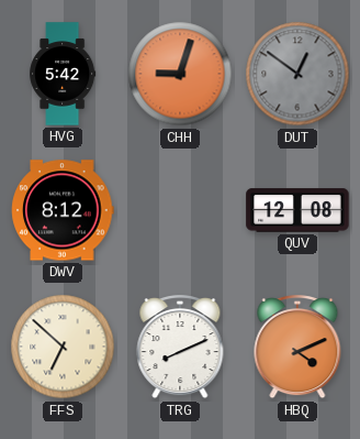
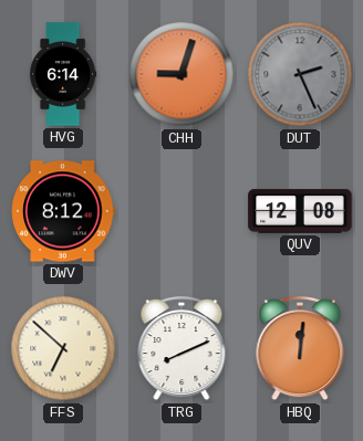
HVG: 5:42 -> 6:14 (63, 74)
DUT: 12:51 -> 2:26 (300, 74)
HBQ: 4:11 -> 12:01 (300, 349)
